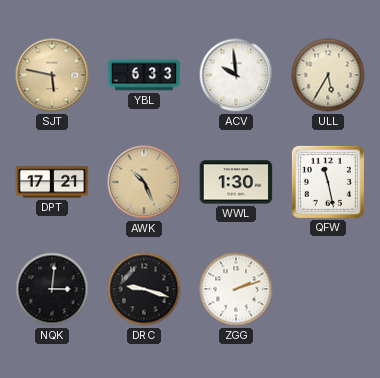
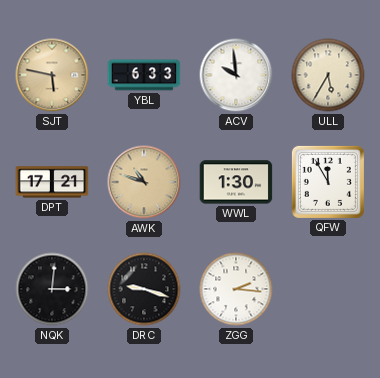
AWK: 10:26 -> 10:48 (144, 182)
QFW: 11:28 -> 11:55 (328, 182)
ZGG: 2:12 -> 2:16 (236, 289)
